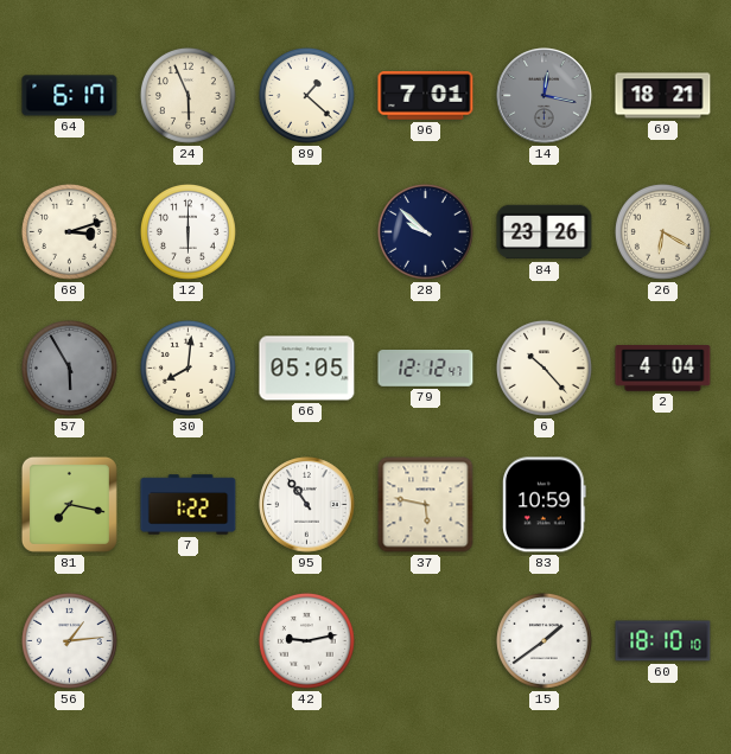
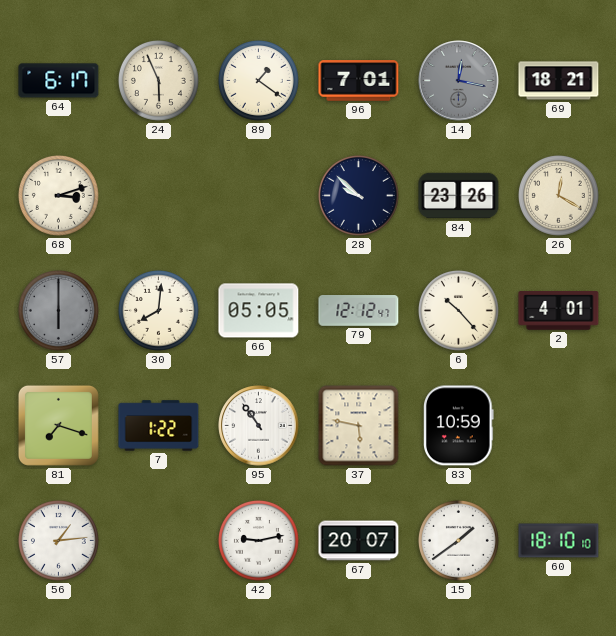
89: 1:22 -> 1:21 (258, 80)
12: 6:00 -> none (187, 231)
26: 6:20 -> 12:20 (558, 195)
57: 5:55 -> 6:00 (58, 310)
2: 4:04 -> 4:01 (559, 311)
81: 7:17 -> 7:18 (58, 425)
67: none -> 20:07 (359, 541)
